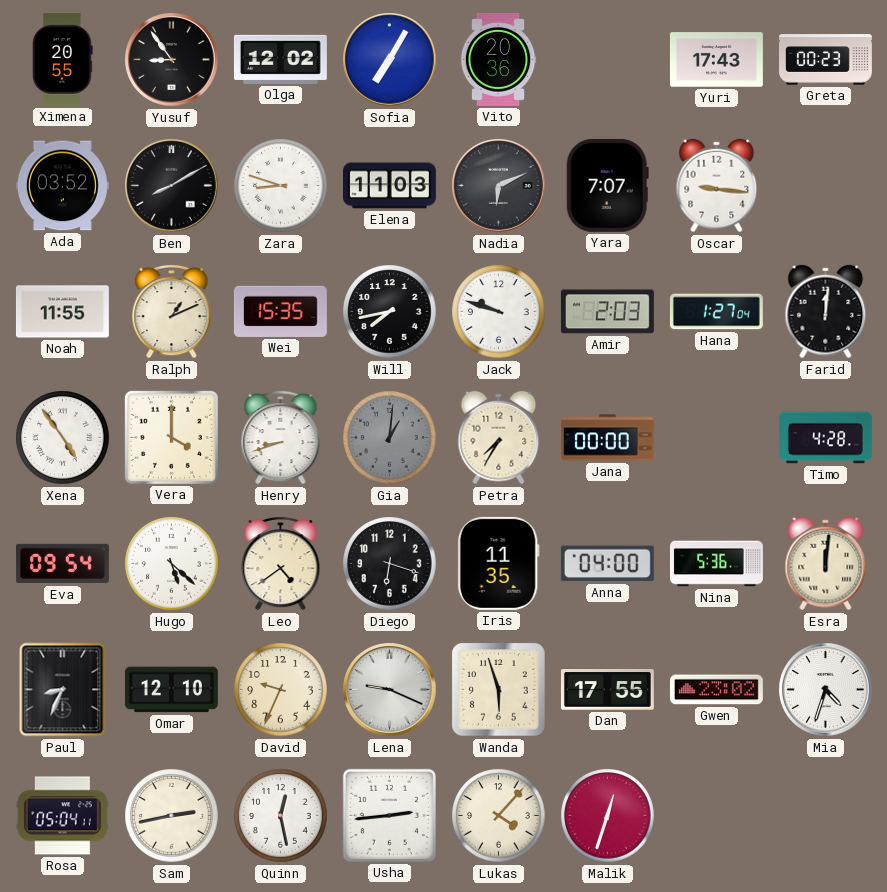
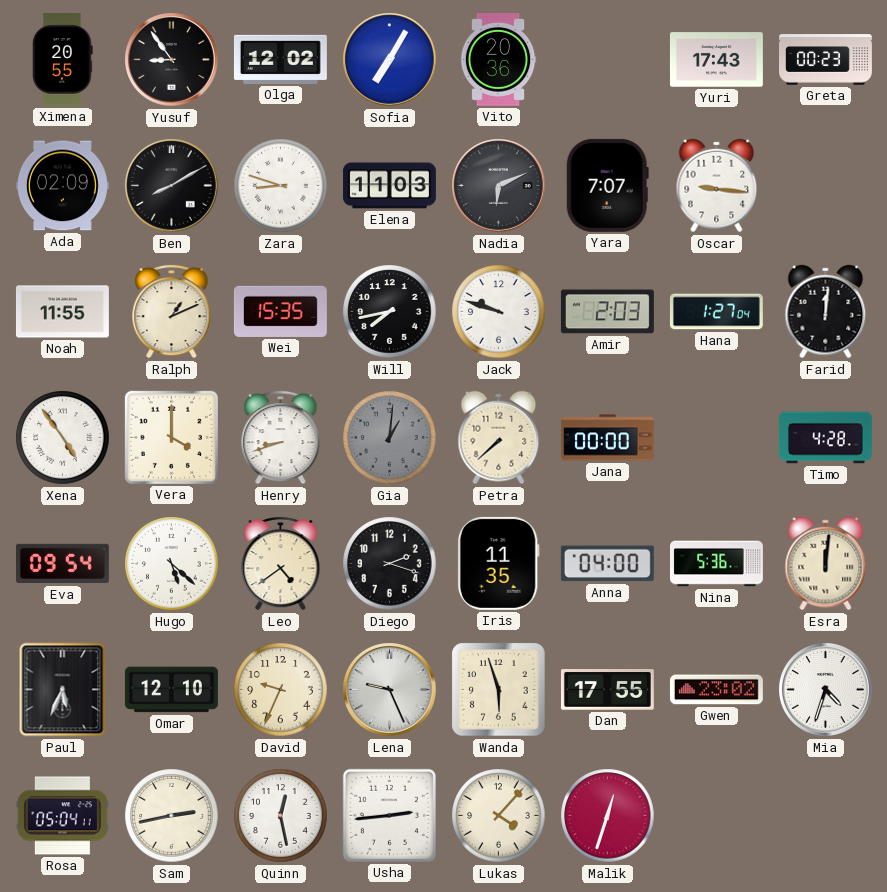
Ada: 03:52 -> 02:09 (62, 186)
Petra: 7:35 -> 7:38 (499, 438)
Diego: 6:18 -> 2:18 (390, 564)
Paul: 8:34 -> 5:34 (63, 690)
Lena: 9:19 -> 9:26 (390, 690)
